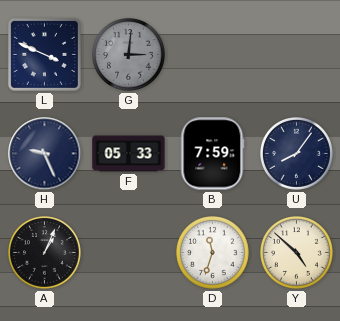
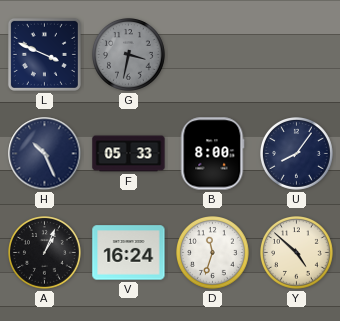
G: 3:01 -> 3:32 (129, 55)
H: 9:26 -> 10:26 (45, 154)
B: 7:59 -> 8:00 (212, 154)
V: none -> 16:24 (129, 253)
